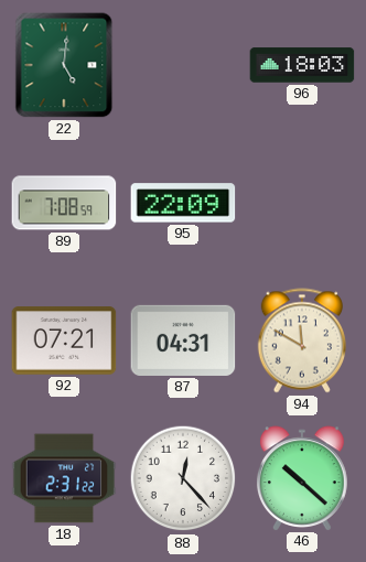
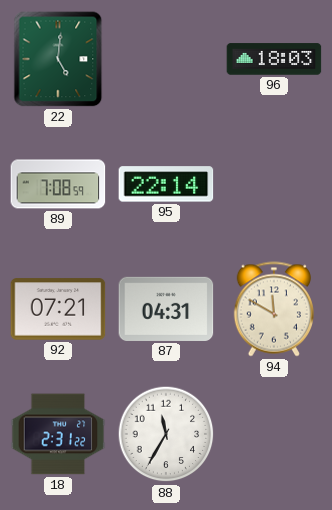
95: 22:09 -> 22:14 (166, 184)
88: 12:23 -> 11:35 (166, 434)
46: 10:22 -> none (302, 478)
